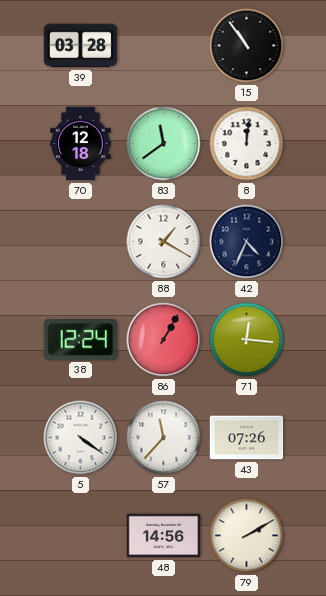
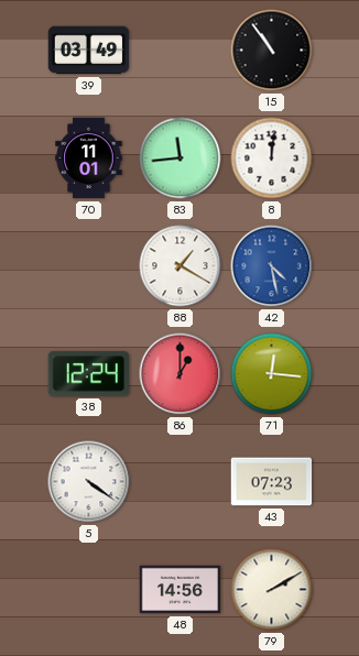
39: 03:28 -> 03:49 (89, 51)
70: 12:18 -> 11:01 (89, 158)
83: 11:39 -> 11:44 (181, 158)
42: 4:34 -> 4:28 (272, 266)
42 dial: navy -> blue (272, 266)
86: 1:05 -> 1:00 (181, 374)
57: 11:37 -> none (164, 438)
43: 07:26 -> 07:23 (272, 482)
